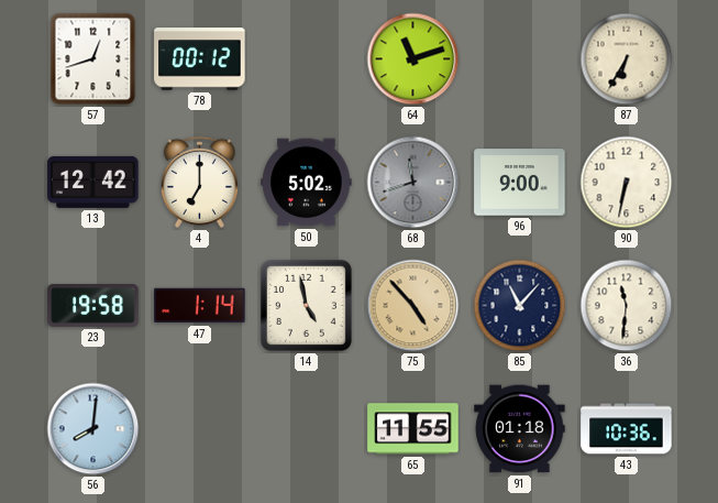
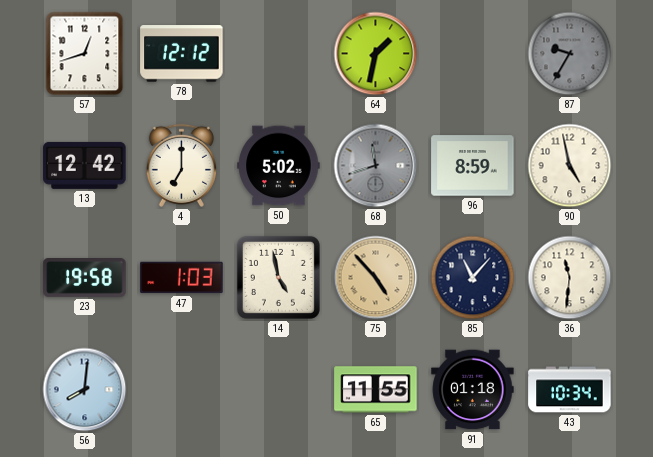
78: 00:12 -> 12:12 (182, 54)
64: 11:12 -> 1:32 (376, 54)
87: 6:35 -> 9:35 (570, 54)
87 dial: cream -> grey (570, 54)
96: 9:00 -> 8:59 (473, 166)
90: 6:32 -> 4:58 (570, 166)
47: 1:14 -> 1:03 (182, 278)
43: 10:36 -> 10:34 (570, 390)
